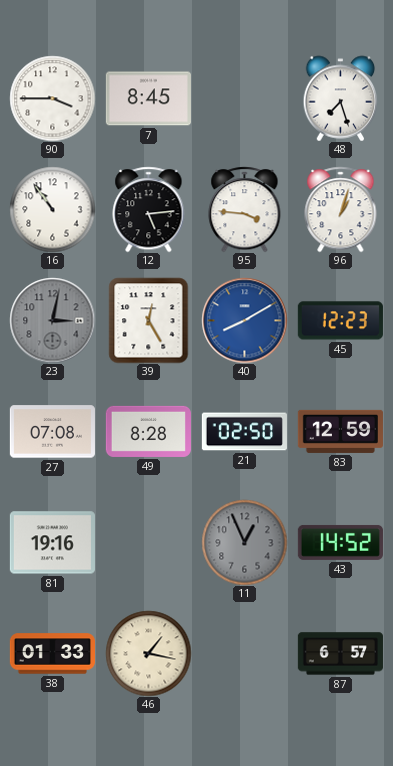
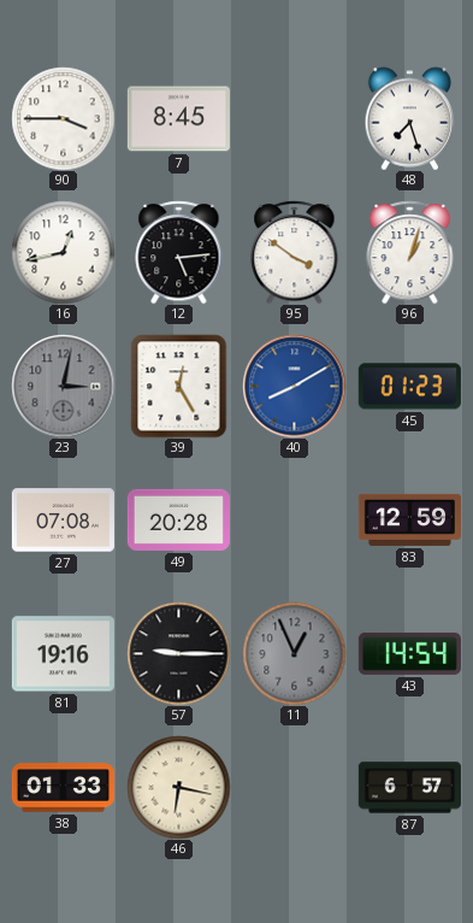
16: 10:54 -> 12:43 (63, 252)
95: 3:46 -> 3:51 (295, 252)
45: 12:23 -> 01:23 (409, 387)
49: 8:28 -> 20:28 (178, 519)
21: 02:50 -> none (244, 432)
57: none -> 9:15 (178, 653)
43: 14:52 -> 14:54 (409, 653)
46: 1:17 -> 6:17 (178, 787)
